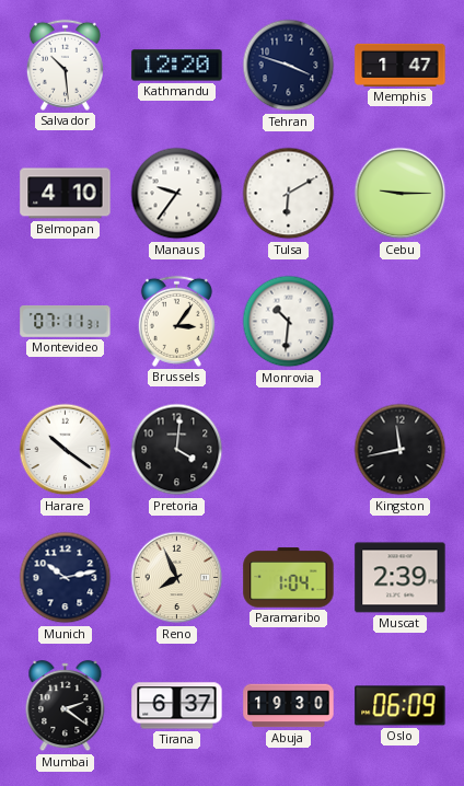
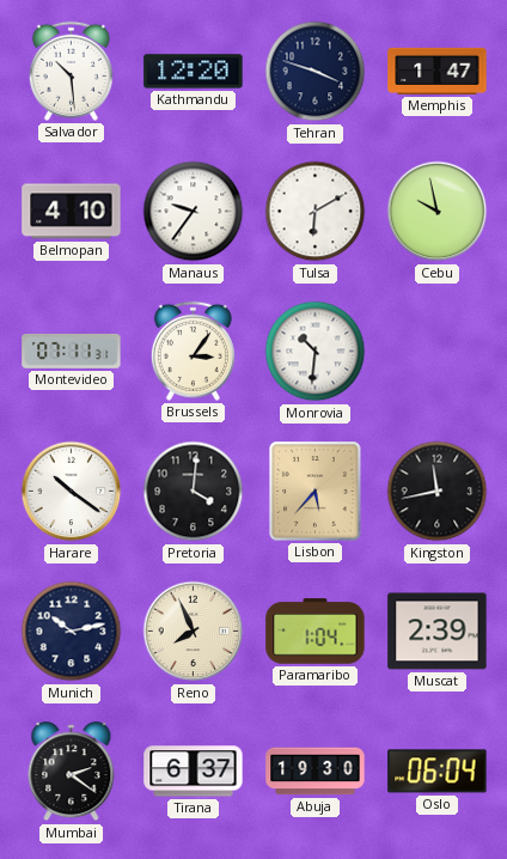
Cebu: 9:15 -> 9:58 (438, 212)
Lisbon: none -> 5:37 (316, 492)
Oslo: 06:09 -> 06:04 (438, 772)
